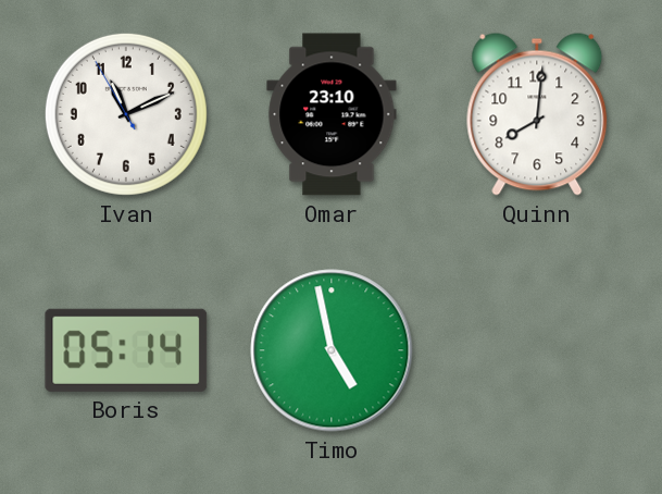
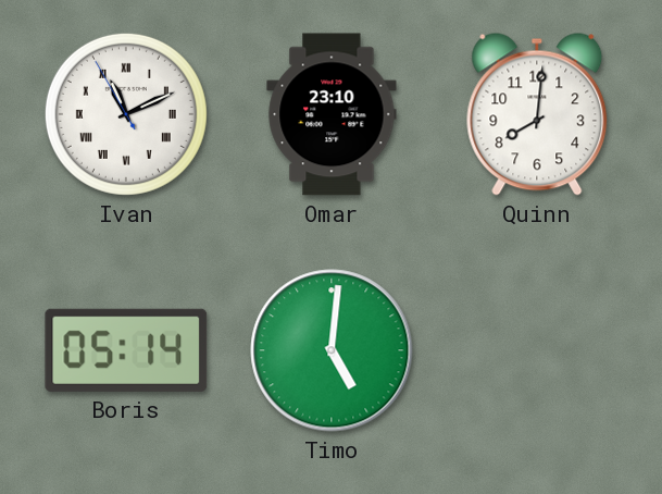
Ivan numerals: Arabic -> Roman (126, 114)
Timo: 4:58 -> 5:01 (332, 350)
